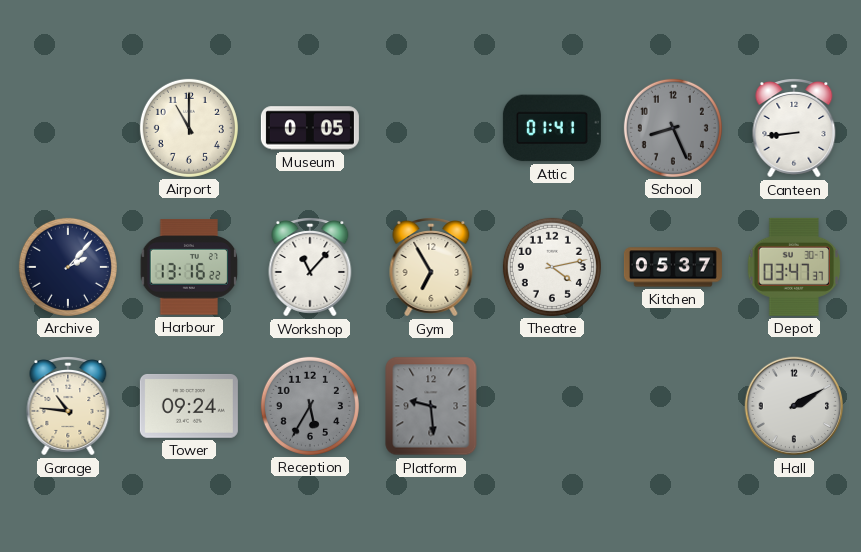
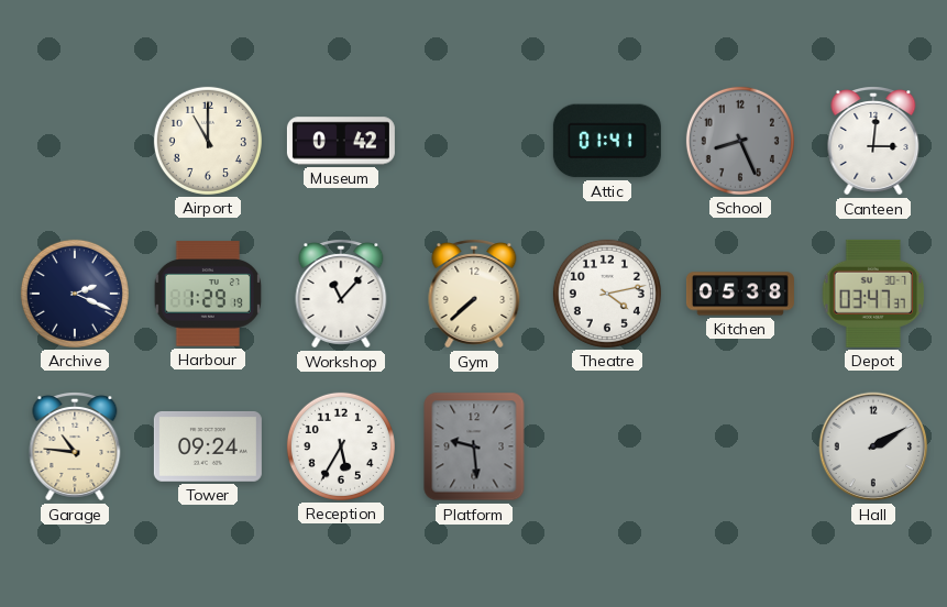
Museum: 0:05 -> 0:42 (341, 141)
Canteen: 8:44 -> 3:01 (873, 141)
Archive: 2:07 -> 2:19 (75, 294)
Harbour: 13:16 -> 1:29 (208, 294)
Gym: 6:55 -> 7:38 (474, 294)
Kitchen: 05:37 -> 05:38 (740, 294)
Reception dial: grey -> white (341, 446)
